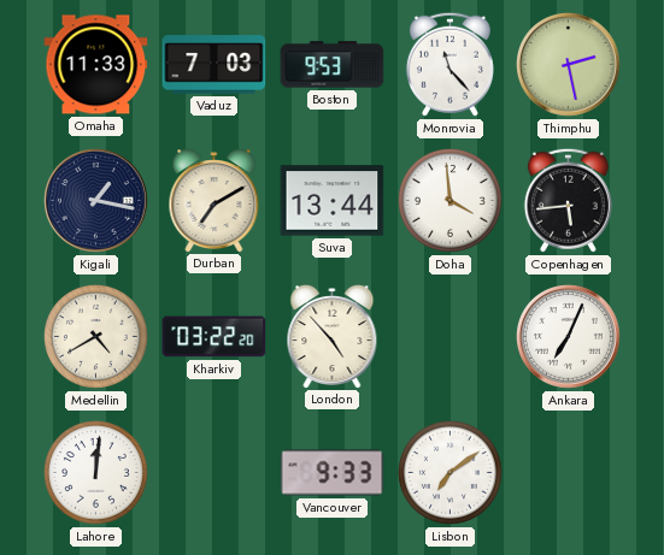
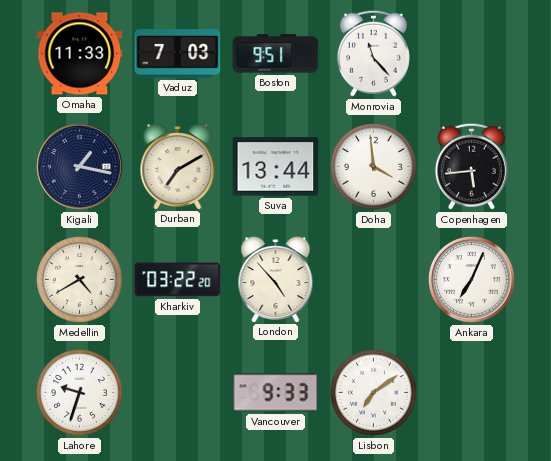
Boston: 9:53 -> 9:51 (276, 54)
Thimphu: 2:28 -> none (569, 65)
Lahore: 12:01 -> 9:33 (79, 392)
